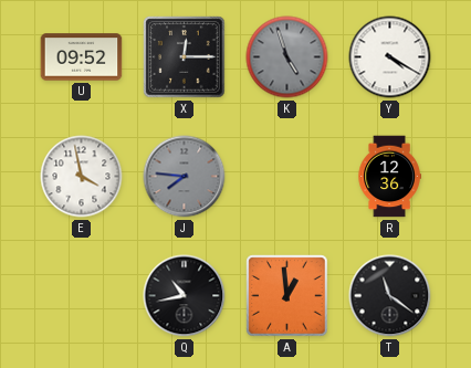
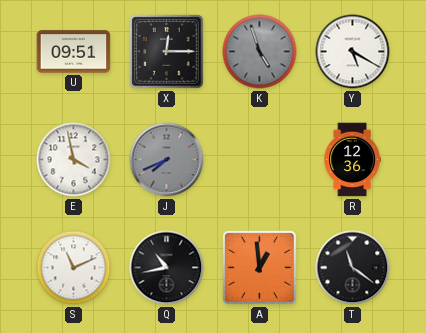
U: 09:52 -> 09:51 (74, 52)
Y: 4:20 -> 5:20 (353, 52)
J: 7:46 -> 7:41 (167, 160)
S: none -> 11:11 (74, 268)
